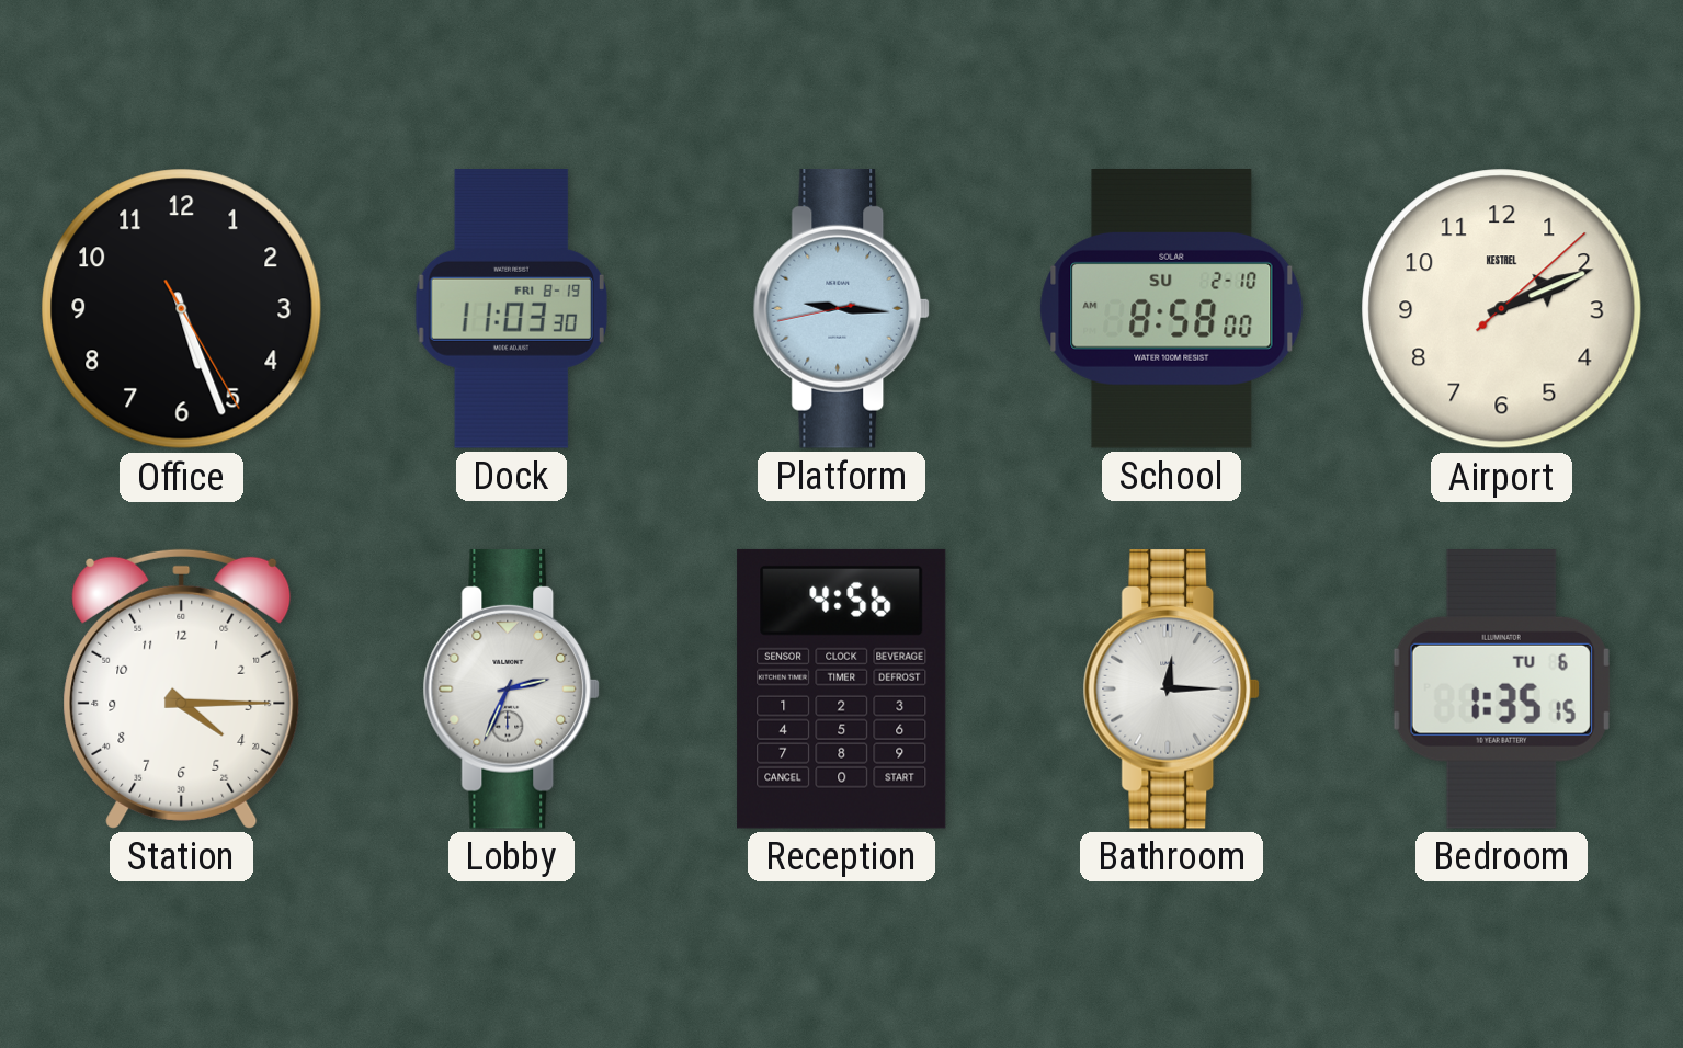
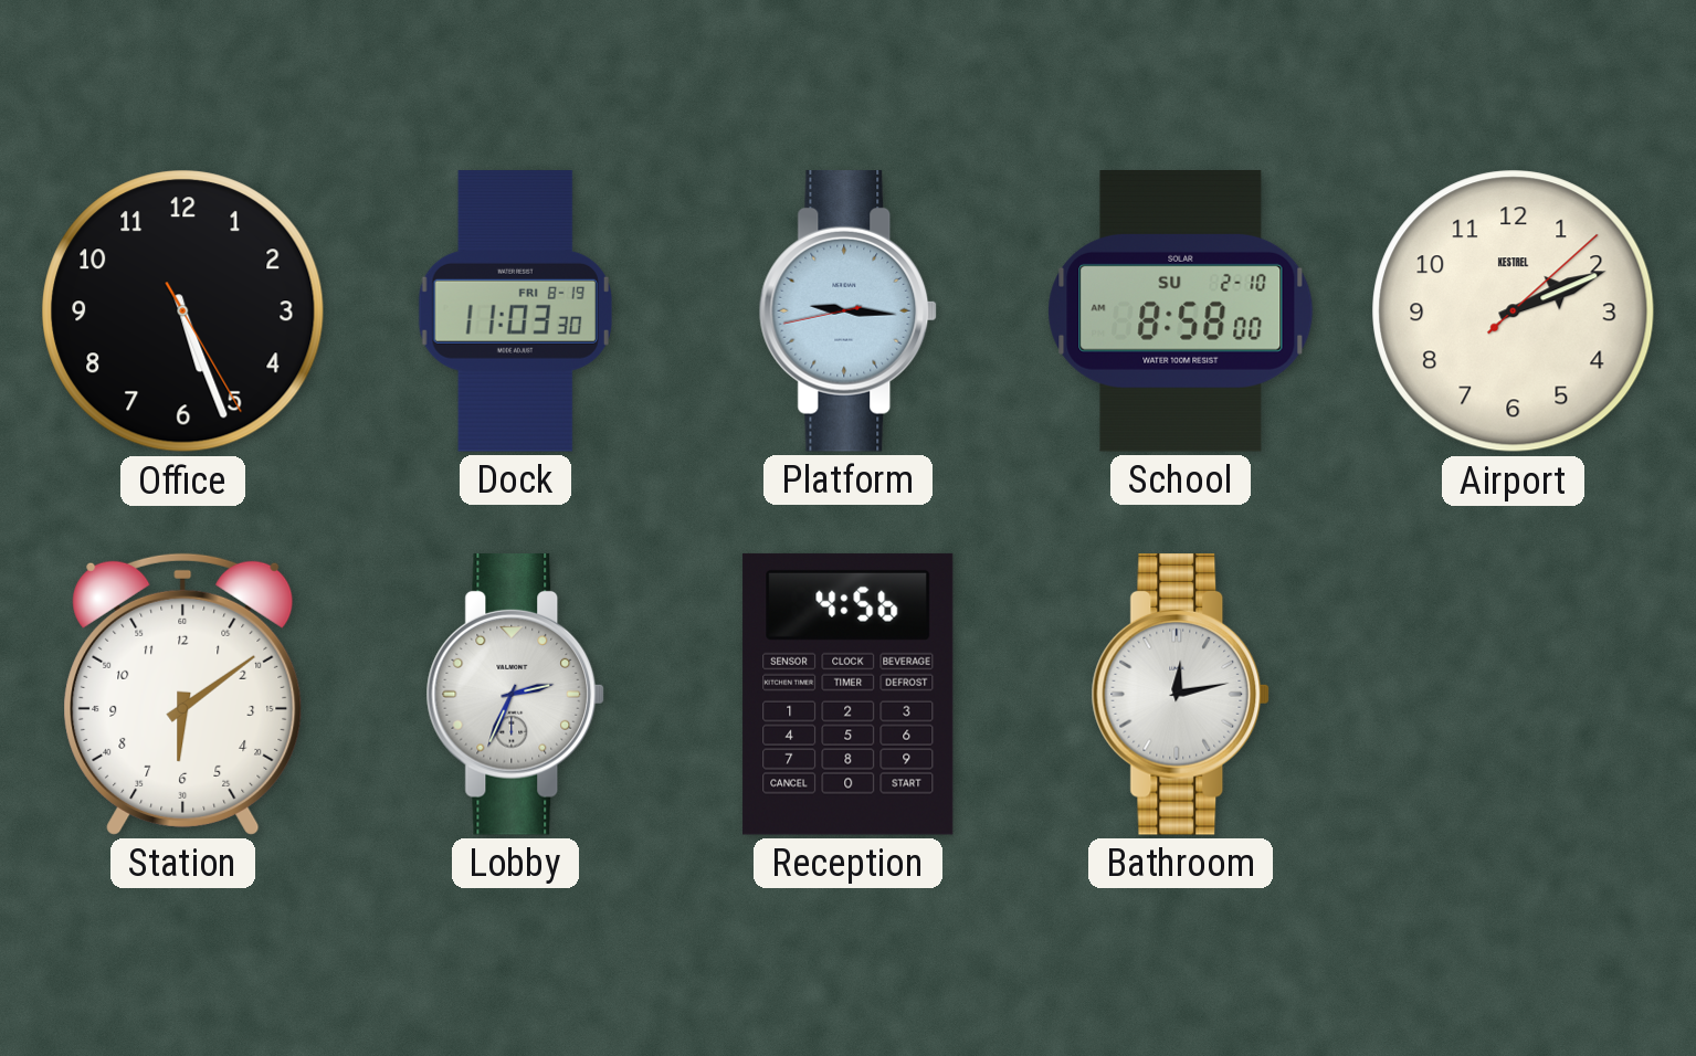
Station: 4:15 -> 6:09 (183, 694)
Bathroom: 12:15 -> 12:13 (1181, 695)
Bedroom: 1:35 -> none (1501, 688)
